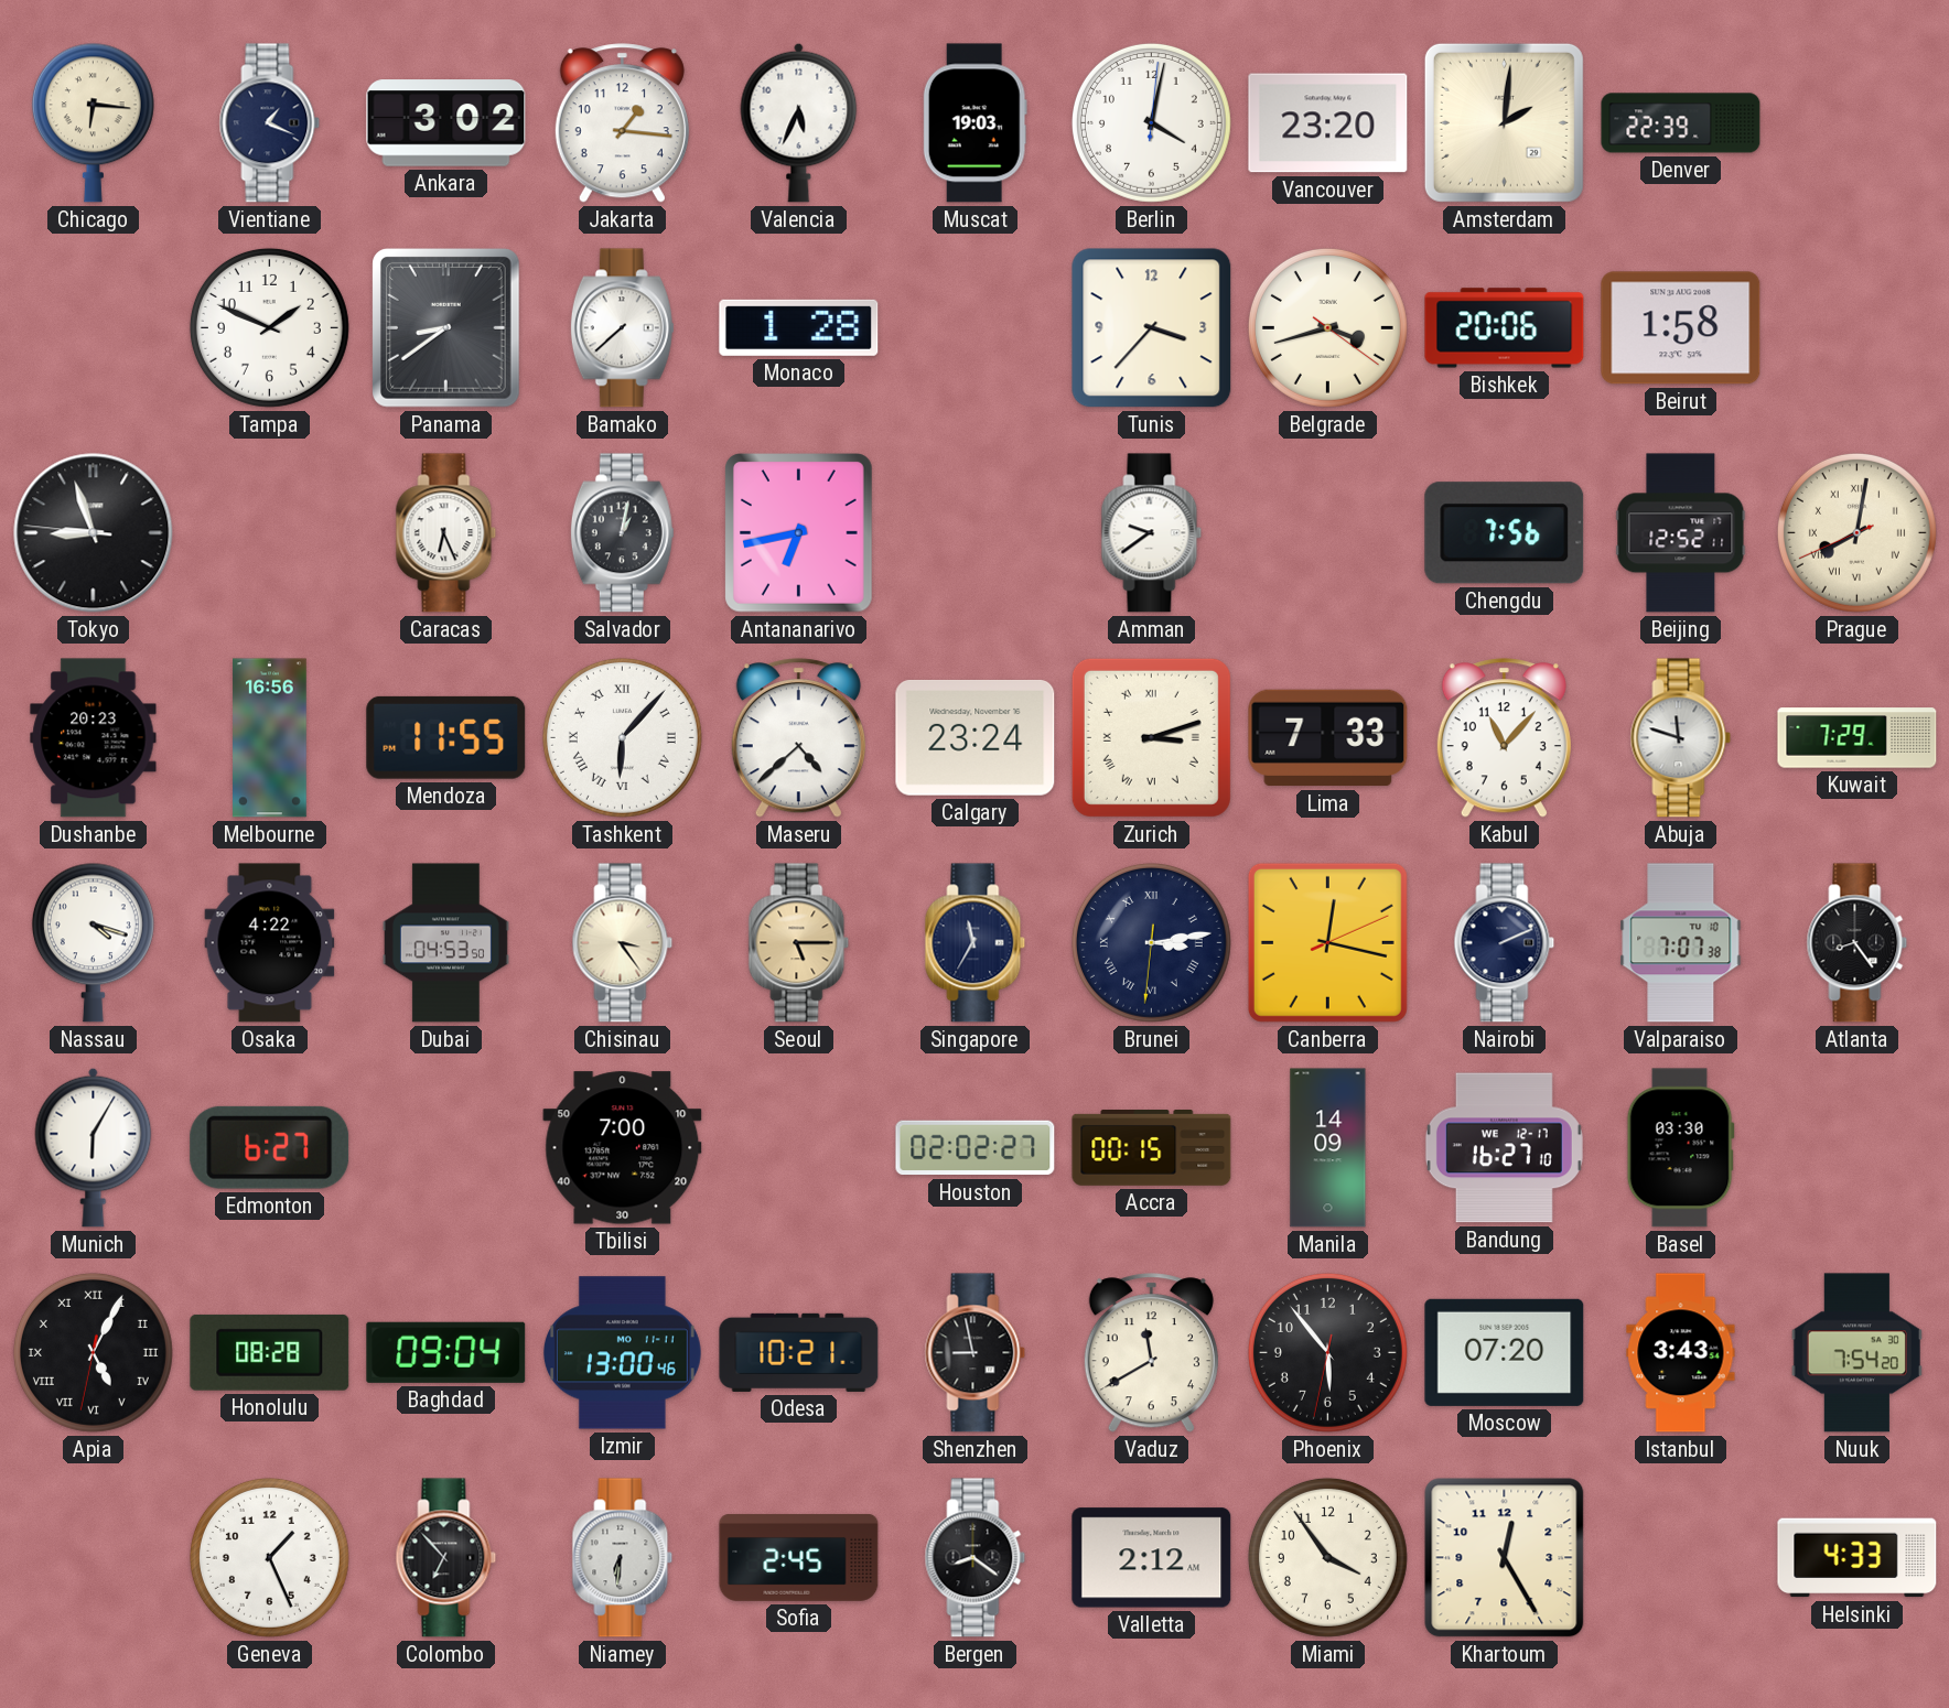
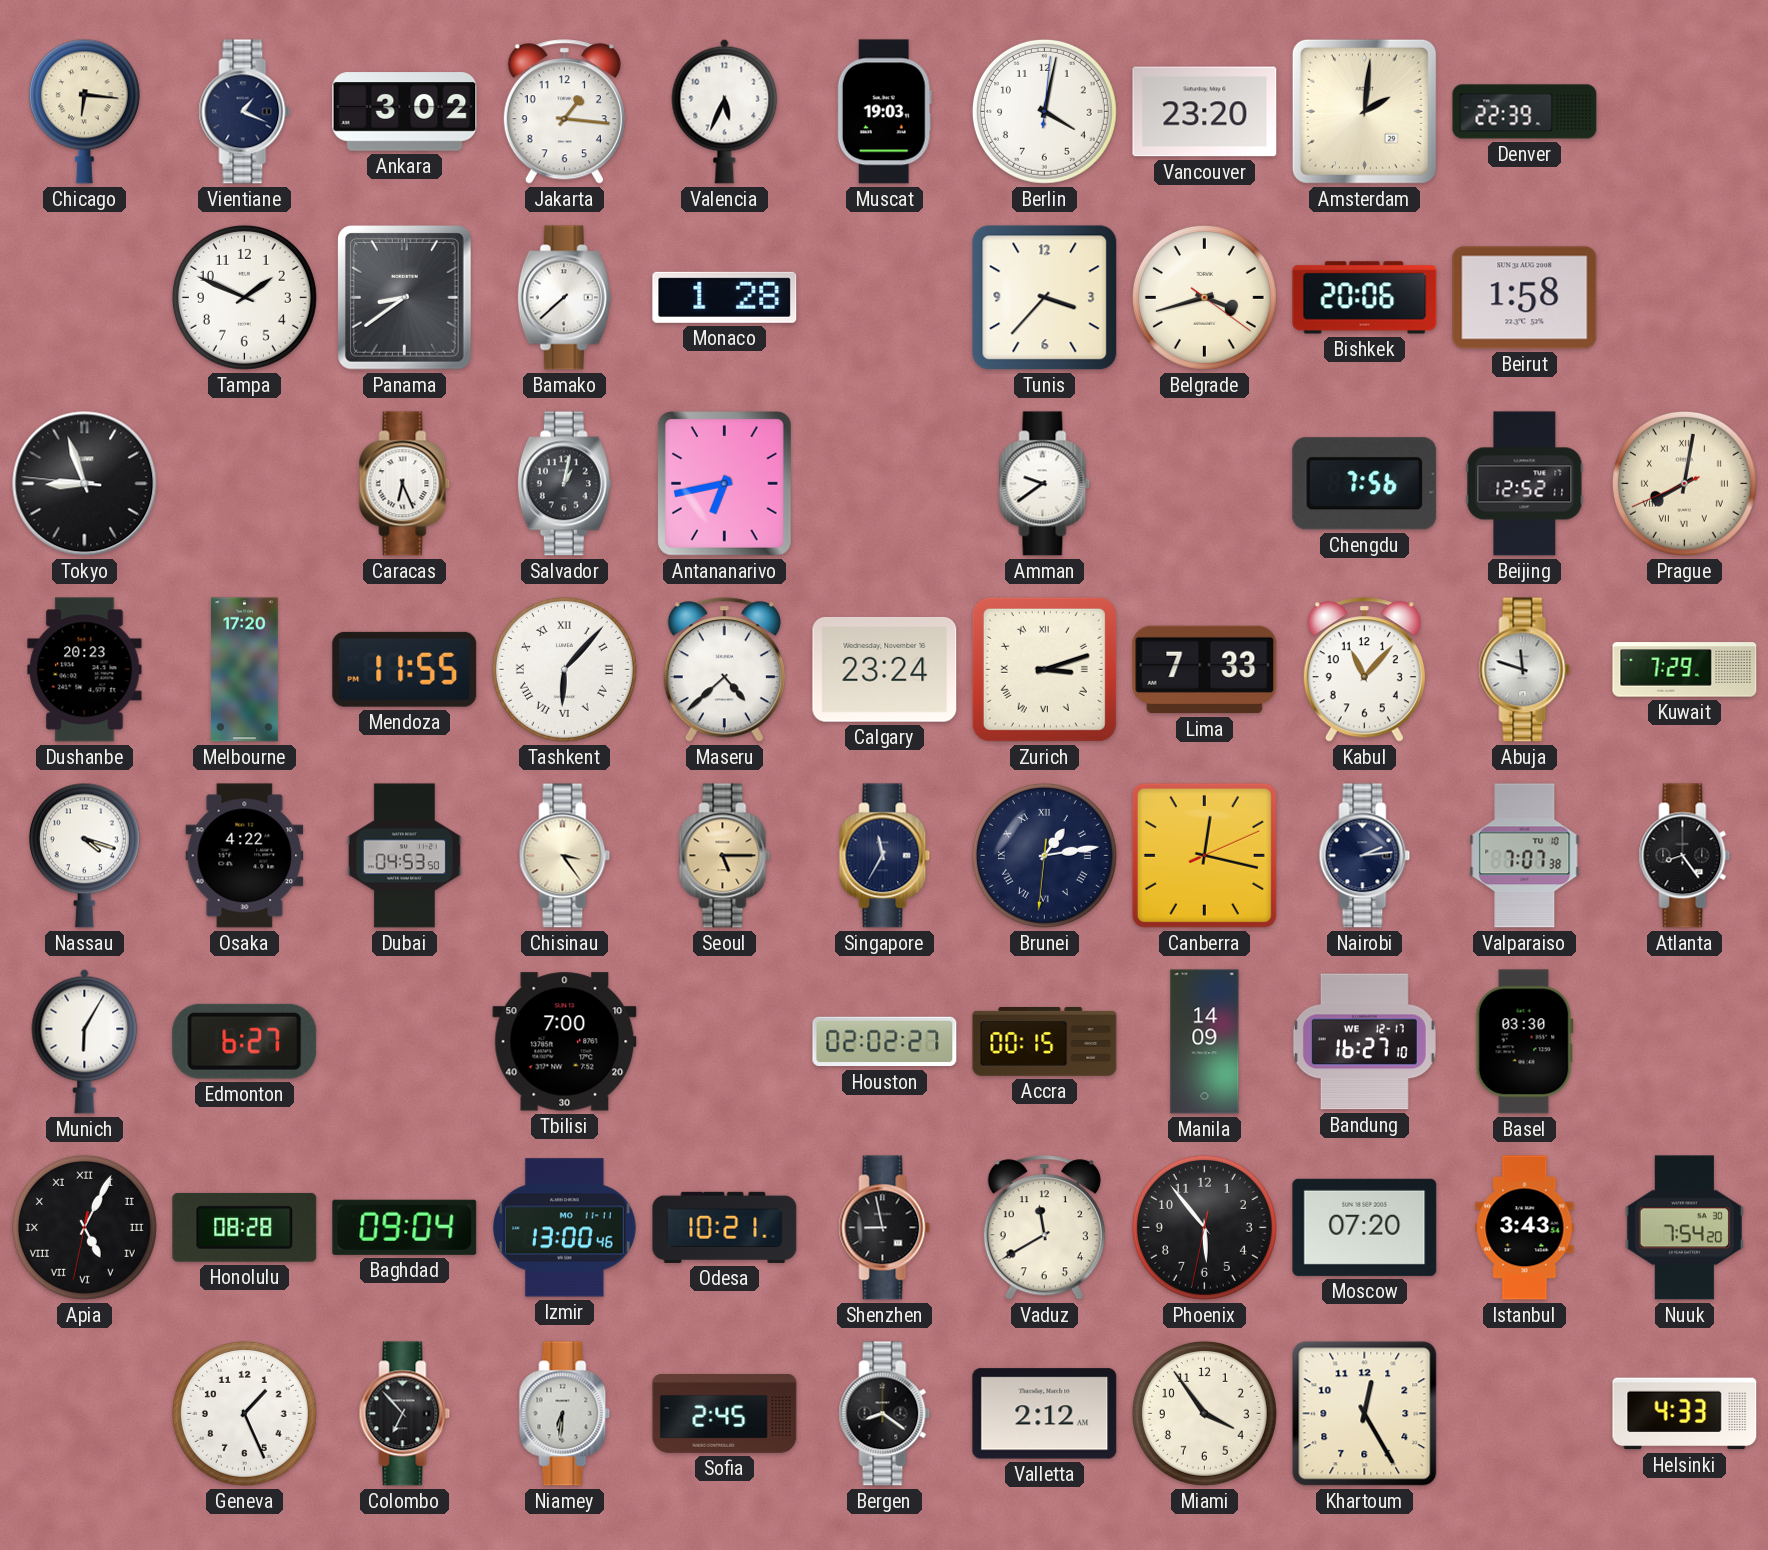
Melbourne: 16:56 -> 17:20 (245, 670)
Brunei: 3:13 -> 1:13 (1044, 855)
Nairobi: 2:11 -> 2:14 (1365, 856)
